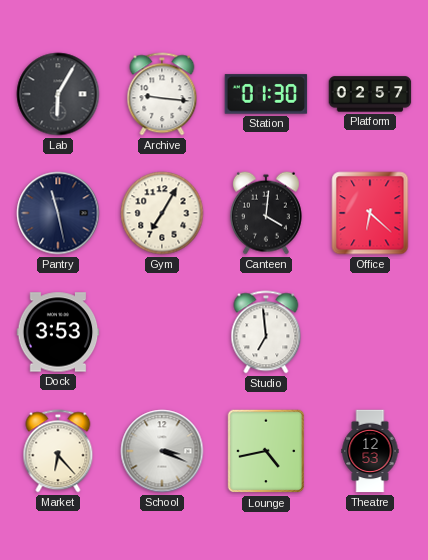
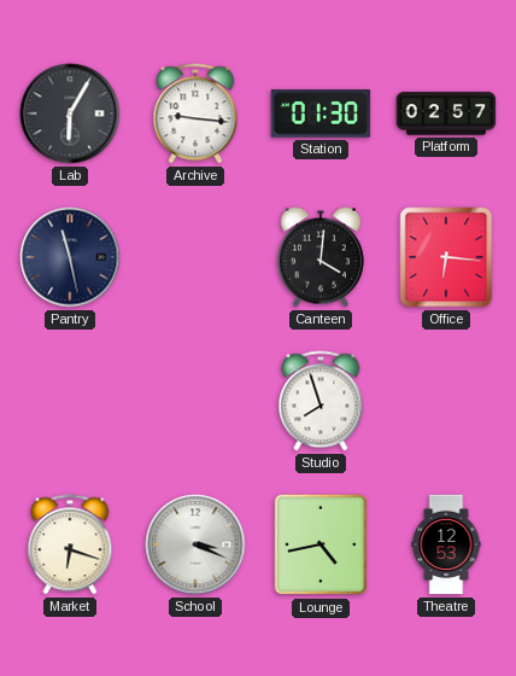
Gym: 7:05 -> none (162, 213)
Office: 6:22 -> 6:16 (446, 257)
Dock: 3:53 -> none (58, 332)
Studio: 6:59 -> 7:57 (321, 401)
Market: 6:23 -> 6:18 (70, 544)
